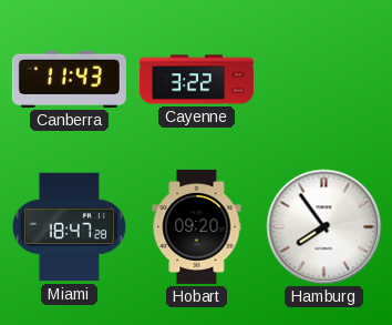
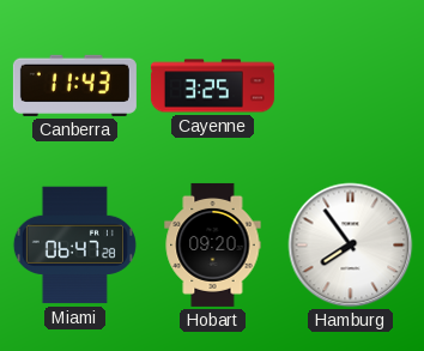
Cayenne: 3:22 -> 3:25 (212, 86)
Miami: 18:47 -> 06:47 (74, 246)
